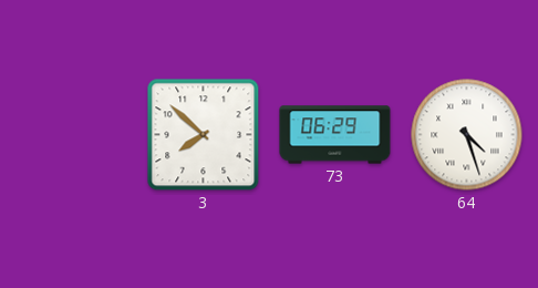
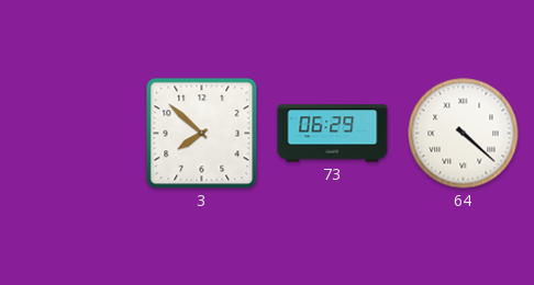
64: 4:27 -> 4:22 (464, 134)
